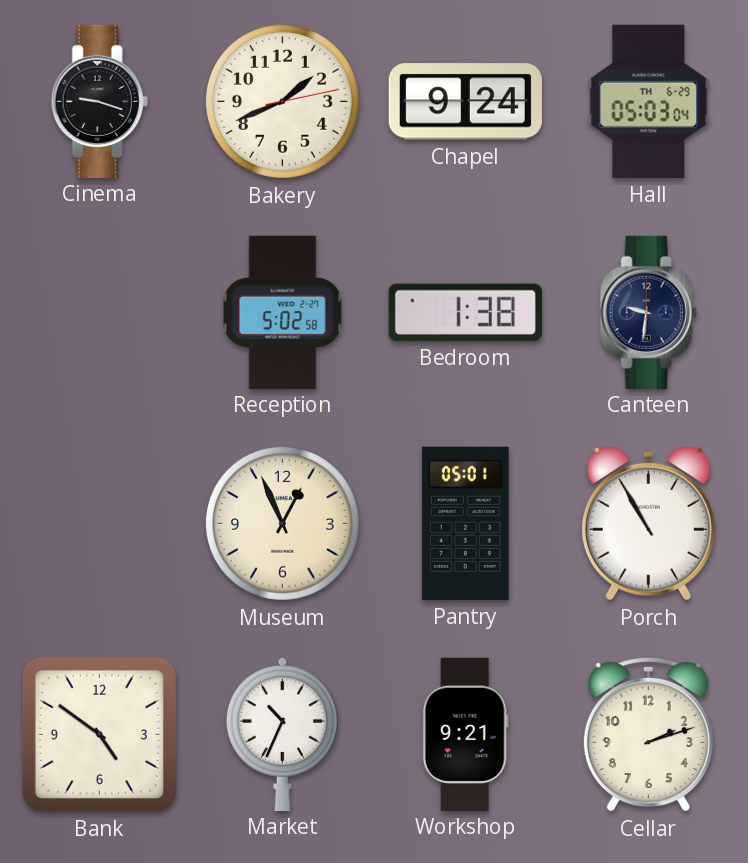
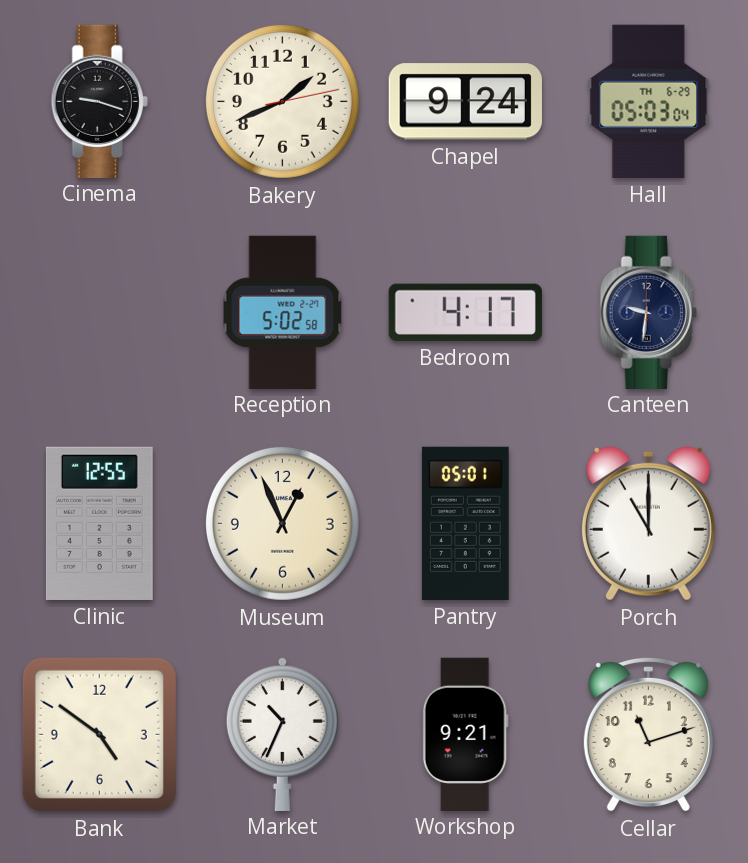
Bedroom: 1:38 -> 4:17 (465, 312)
Clinic: none -> 12:55 (99, 523)
Porch: 10:55 -> 11:00 (648, 523)
Cellar: 2:12 -> 11:12 (648, 734)
